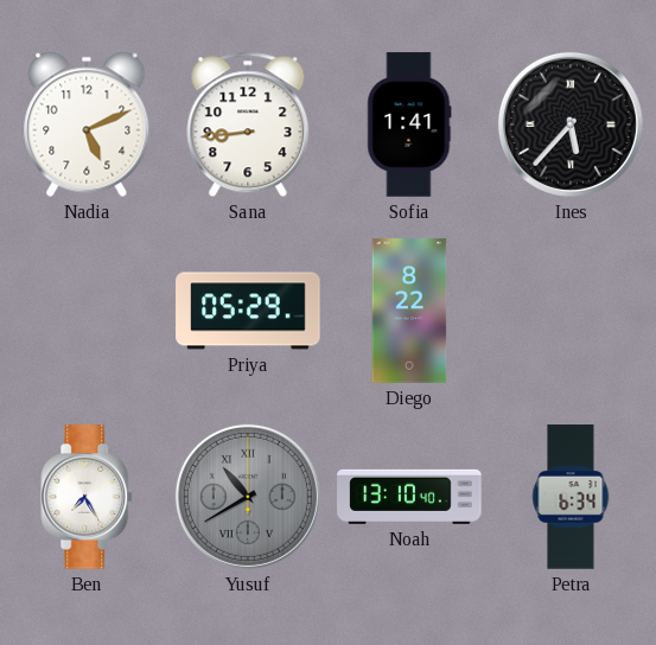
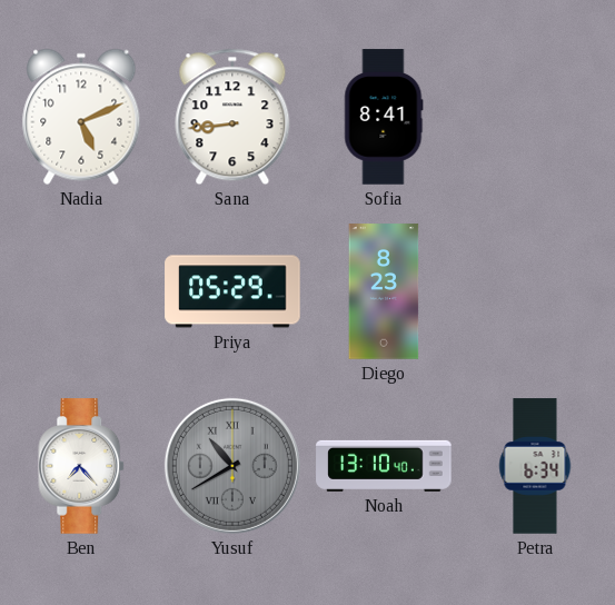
Sofia: 1:41 -> 8:41 (384, 117)
Ines: 5:37 -> none (571, 124)
Diego: 8:22 -> 8:23 (384, 291)
Ben: 7:25 -> 7:23 (82, 466)
